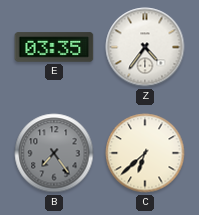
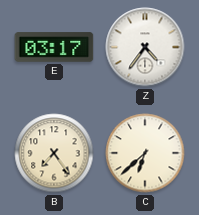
E: 03:35 -> 03:17 (54, 47)
B dial: grey -> cream (54, 153)
